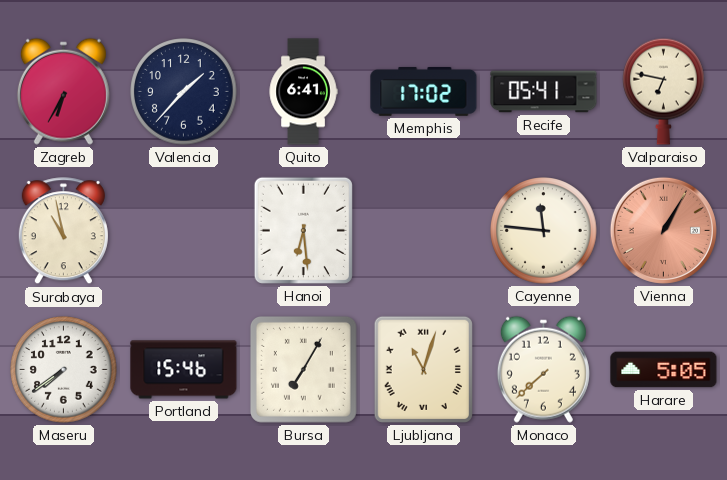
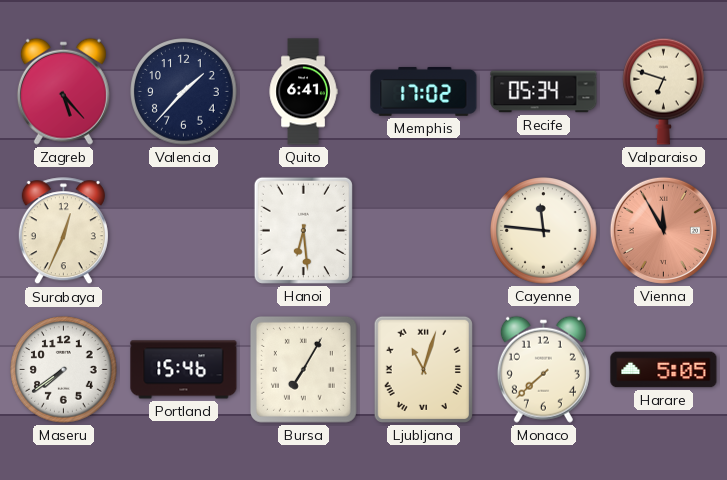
Zagreb: 6:35 -> 5:23 (63, 91)
Recife: 05:41 -> 05:34 (544, 92)
Valparaiso: 6:47 -> 6:48 (664, 91)
Surabaya: 10:58 -> 12:34 (63, 231)
Vienna: 1:05 -> 11:55 (663, 230)
